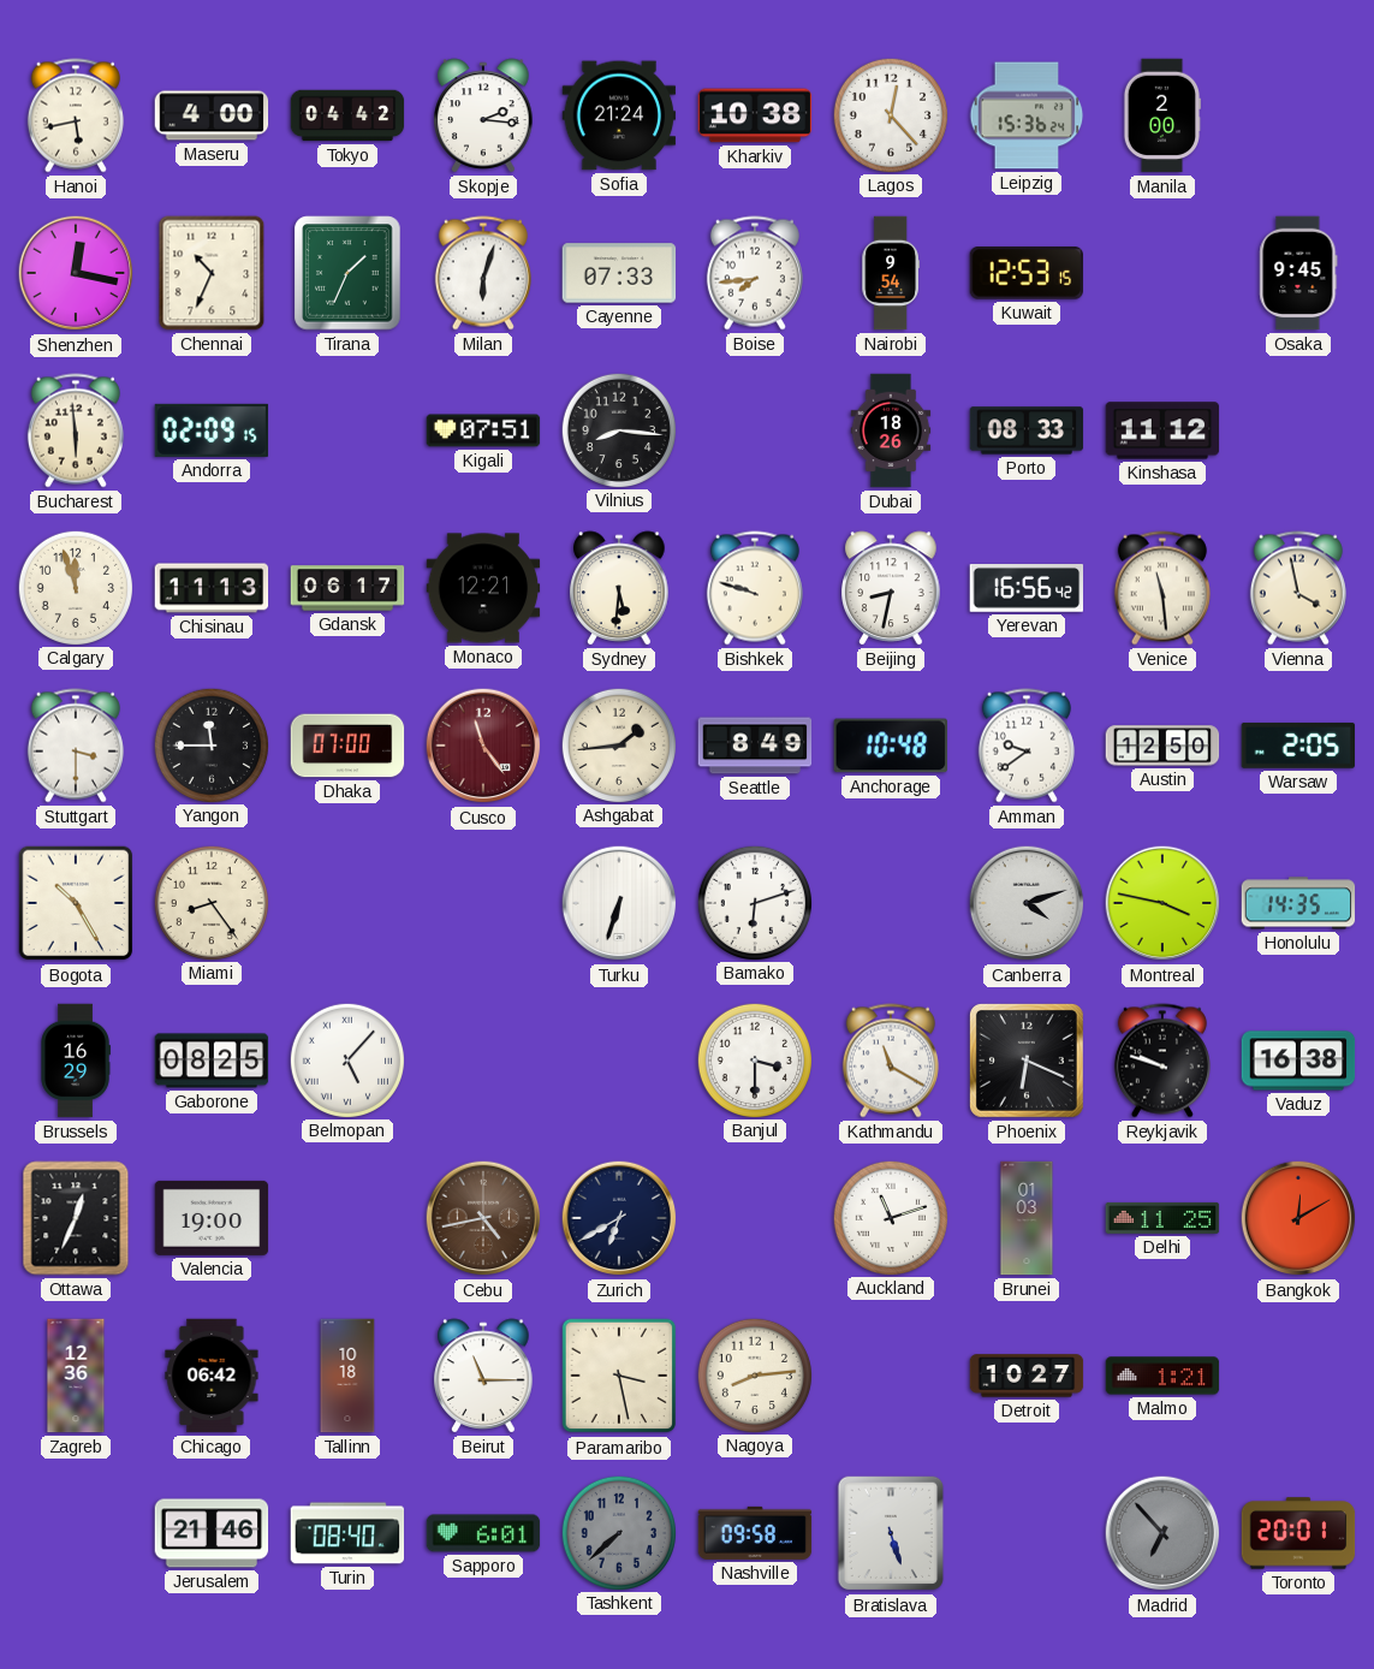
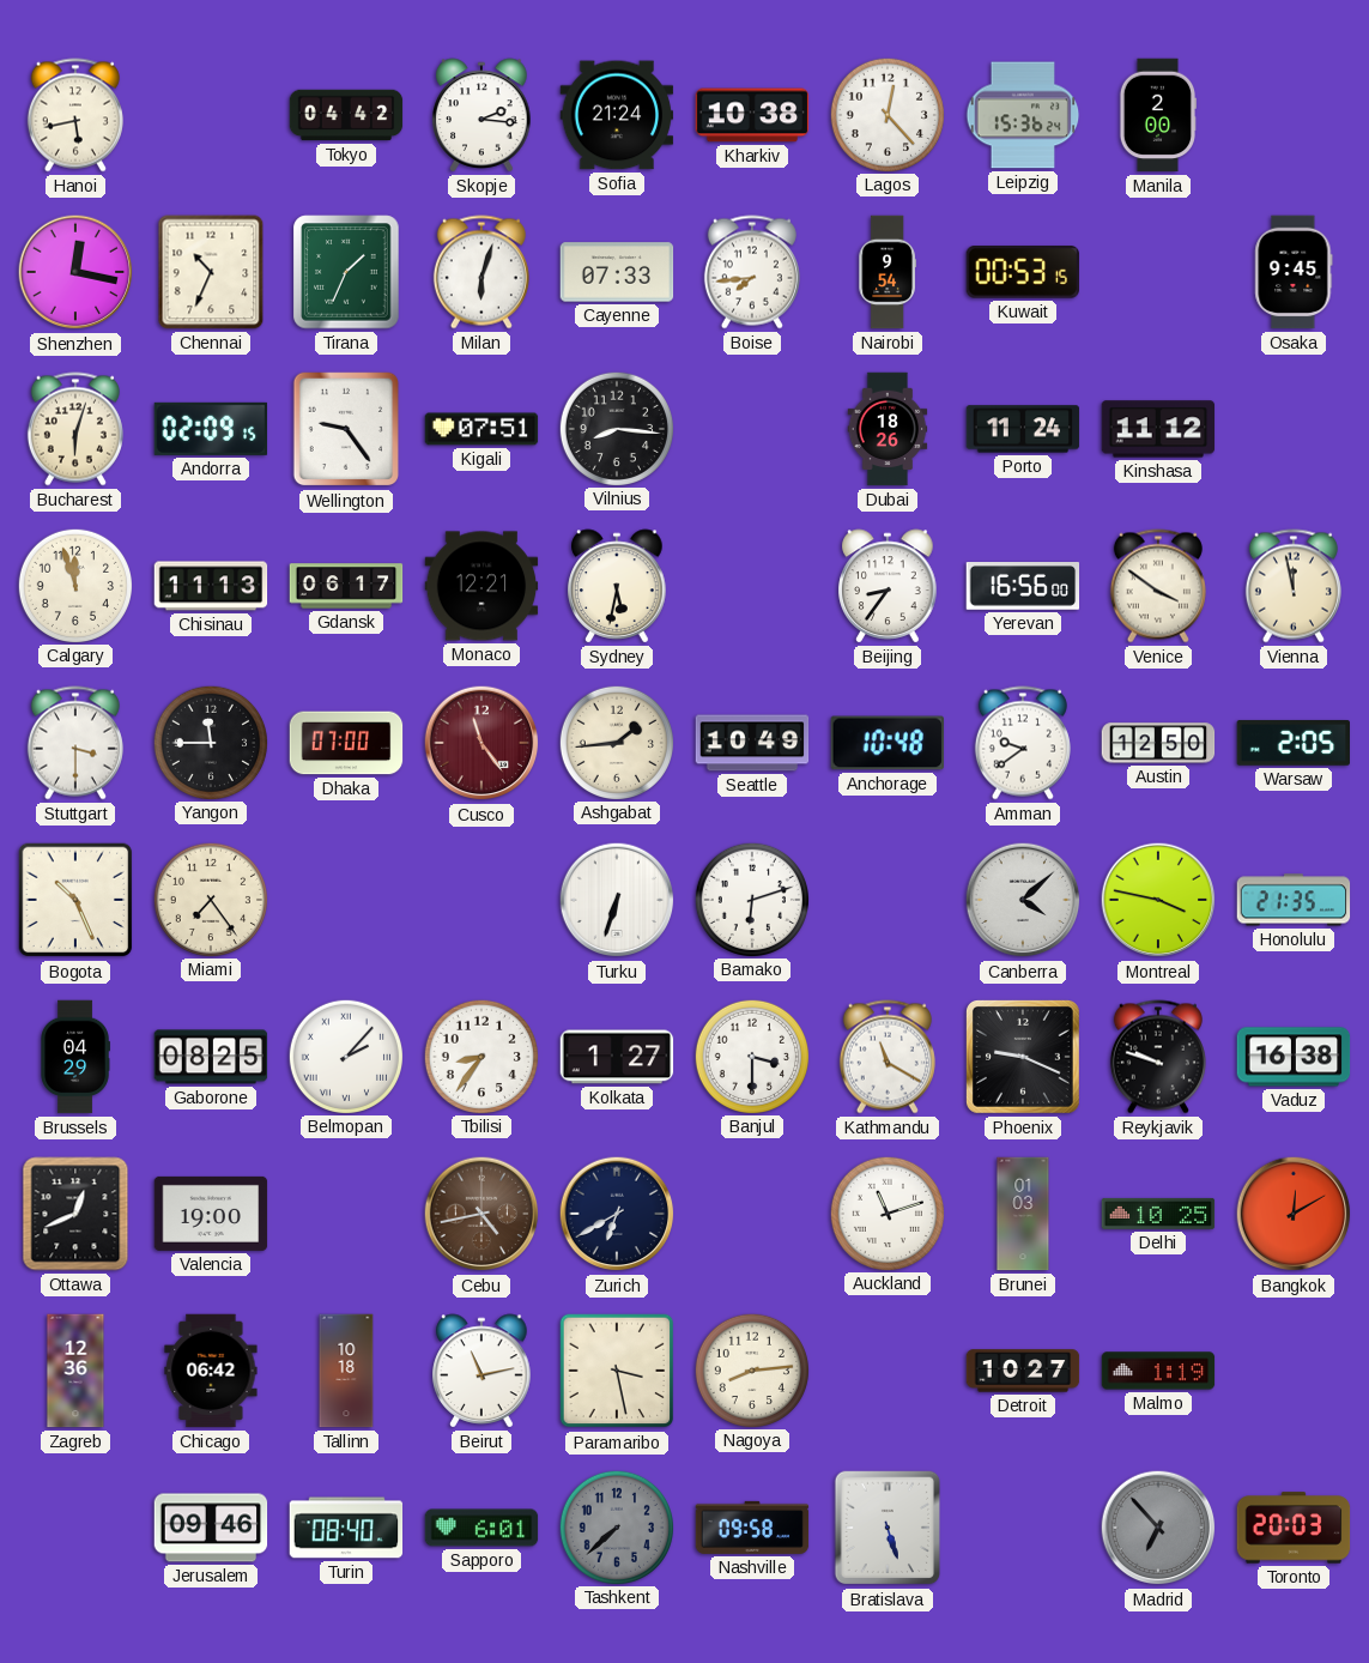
Maseru: 4:00 -> none (212, 115)
Kuwait: 12:53 -> 00:53 (1022, 272)
Bucharest: 5:59 -> 6:03 (75, 429)
Wellington: none -> 9:24 (346, 429)
Porto: 08:33 -> 11:24 (1023, 429)
Sydney: 5:31 -> 5:32 (617, 586)
Bishkek: 9:48 -> none (755, 588)
Beijing: 8:32 -> 8:36 (888, 586)
Yerevan: 16:56:42 -> 16:56:00 (1023, 587)
Venice: 11:29 -> 3:51 (1158, 586)
Vienna: 3:58 -> 11:58 (1294, 586)
Seattle: 8:49 -> 10:49 (752, 743)
Bogota: 10:25 -> 10:26 (75, 900)
Miami: 8:24 -> 7:24 (210, 899)
Canberra: 4:12 -> 4:08 (1023, 900)
Honolulu: 14:35 -> 21:35 (1294, 900)
Brussels: 16:29 -> 04:29 (75, 1057)
Belmopan: 5:07 -> 2:07 (345, 1056)
Tbilisi: none -> 8:36 (480, 1056)
Kolkata: none -> 1:27 (617, 1057)
Phoenix: 6:19 -> 9:19 (1023, 1057)
Ottawa: 12:34 -> 12:41 (75, 1214)
Delhi: 11:25 -> 10:25 (1158, 1214)
Beirut: 11:15 -> 11:13 (481, 1371)
Malmo: 1:21 -> 1:19 (1158, 1371)
Jerusalem: 21:46 -> 09:46 (211, 1528)
Toronto: 20:01 -> 20:03 (1294, 1528)
